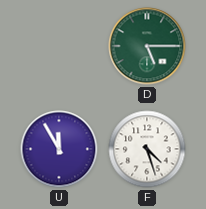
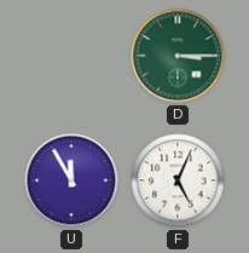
D: 5:15 -> 3:15 (178, 56)
F: 4:27 -> 5:04 (178, 180)
